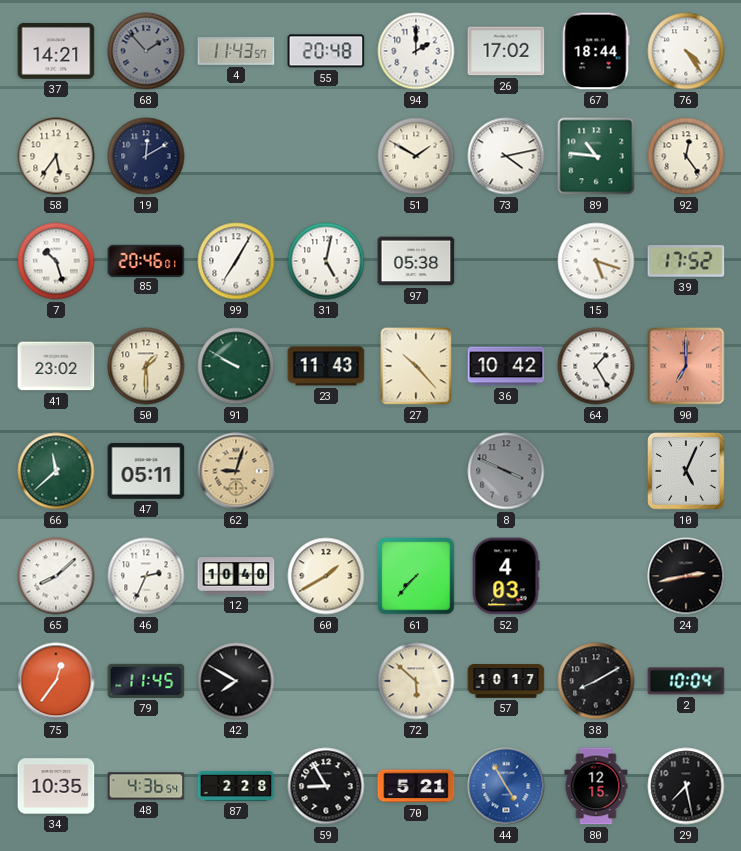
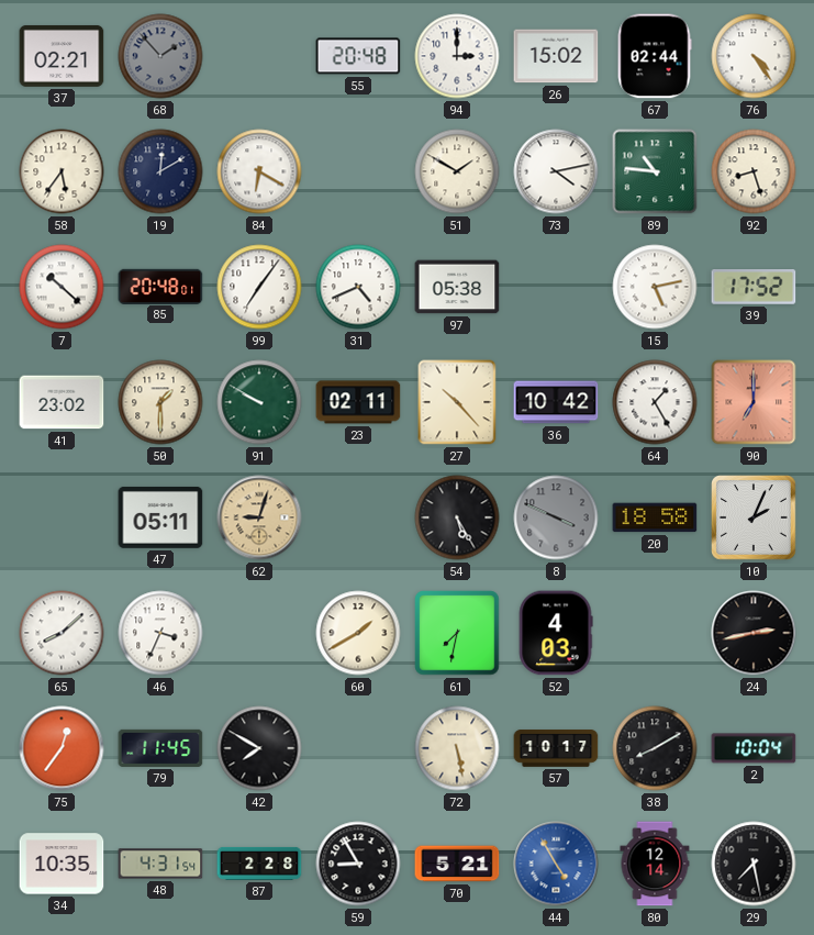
37: 14:21 -> 02:21 (62, 56)
4: 11:43 -> none (236, 51)
94: 2:00 -> 3:00 (457, 56)
26: 17:02 -> 15:02 (556, 56)
67: 18:44 -> 02:44 (655, 56)
84: none -> 6:20 (259, 171)
92: 12:24 -> 8:27 (754, 171)
7: 10:27 -> 10:22 (62, 287)
85: 20:46 -> 20:48 (160, 286)
99: 7:05 -> 7:06 (259, 287)
31: 5:02 -> 4:41 (358, 287)
15: 5:18 -> 5:13 (655, 287)
23: 11:43 -> 02:11 (358, 402)
66: 11:38 -> none (56, 471)
54: none -> 5:25 (457, 517)
20: none -> 18:58 (655, 517)
10: 5:04 -> 2:04 (754, 517)
46: 2:34 -> 3:34 (160, 633)
12: 10:40 -> none (236, 576)
61: 7:37 -> 7:32 (457, 633)
72: 5:52 -> 5:28 (457, 748)
48: 4:36 -> 4:31 (160, 864)
80: 12:15 -> 12:14 (655, 864)
